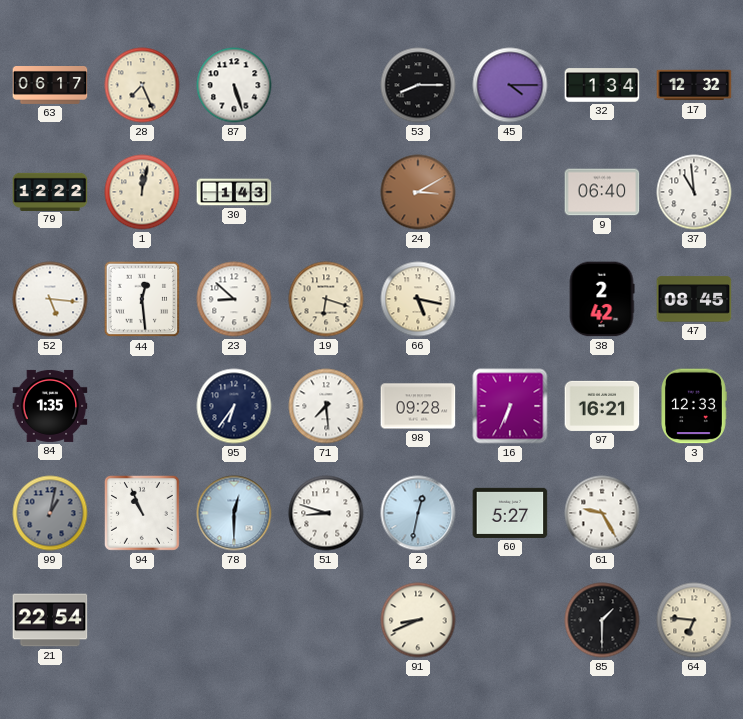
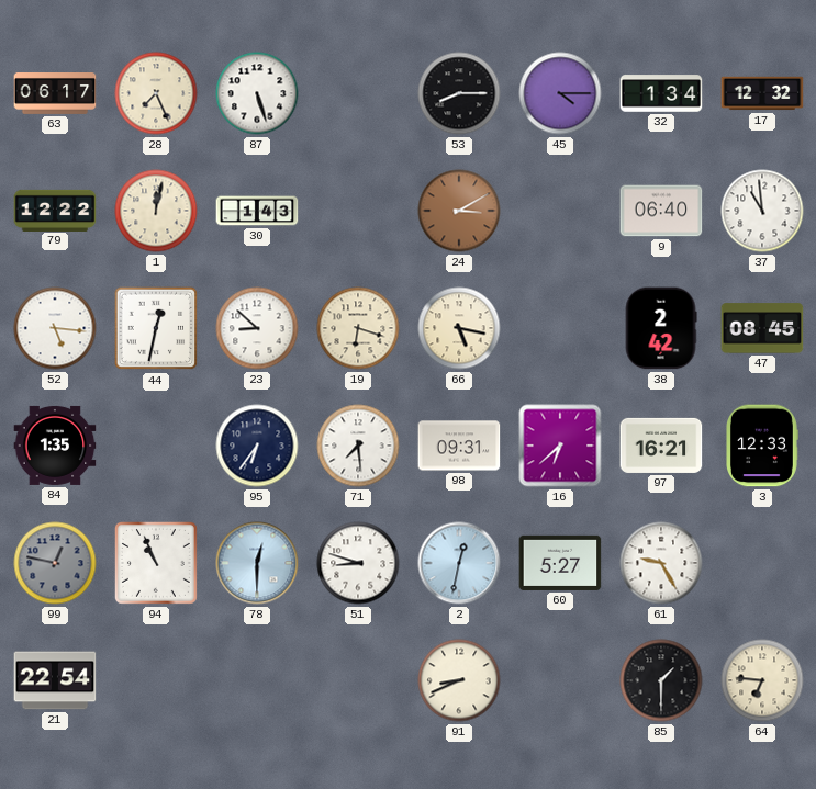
44: 12:29 -> 12:32 (156, 328)
98: 09:28 -> 09:31 (459, 446)
16: 6:34 -> 6:38 (560, 446)
99: 1:02 -> 12:47 (55, 563)
